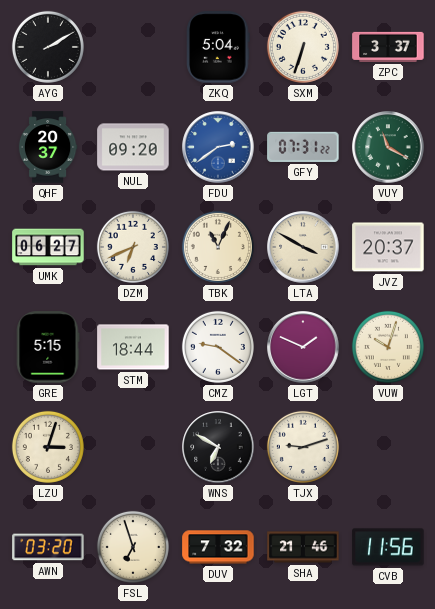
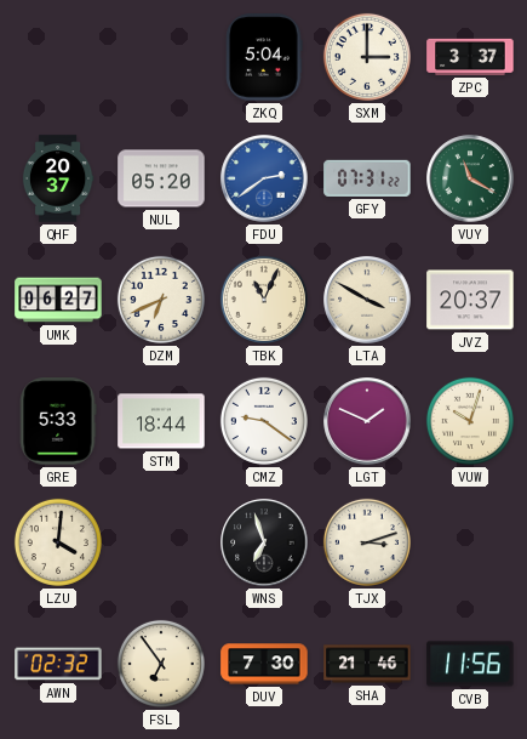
AYG: 2:10 -> none (48, 47)
SXM: 6:33 -> 3:00 (367, 57)
NUL: 09:20 -> 05:20 (161, 178)
GRE: 5:15 -> 5:33 (58, 421)
LZU: 3:03 -> 4:01 (58, 542)
WNS: 6:50 -> 6:57 (264, 542)
TJX: 9:12 -> 3:12 (367, 542)
AWN: 03:20 -> 02:32 (58, 664)
FSL: 6:57 -> 6:54 (161, 664)
DUV: 7:32 -> 7:30 (264, 664)
